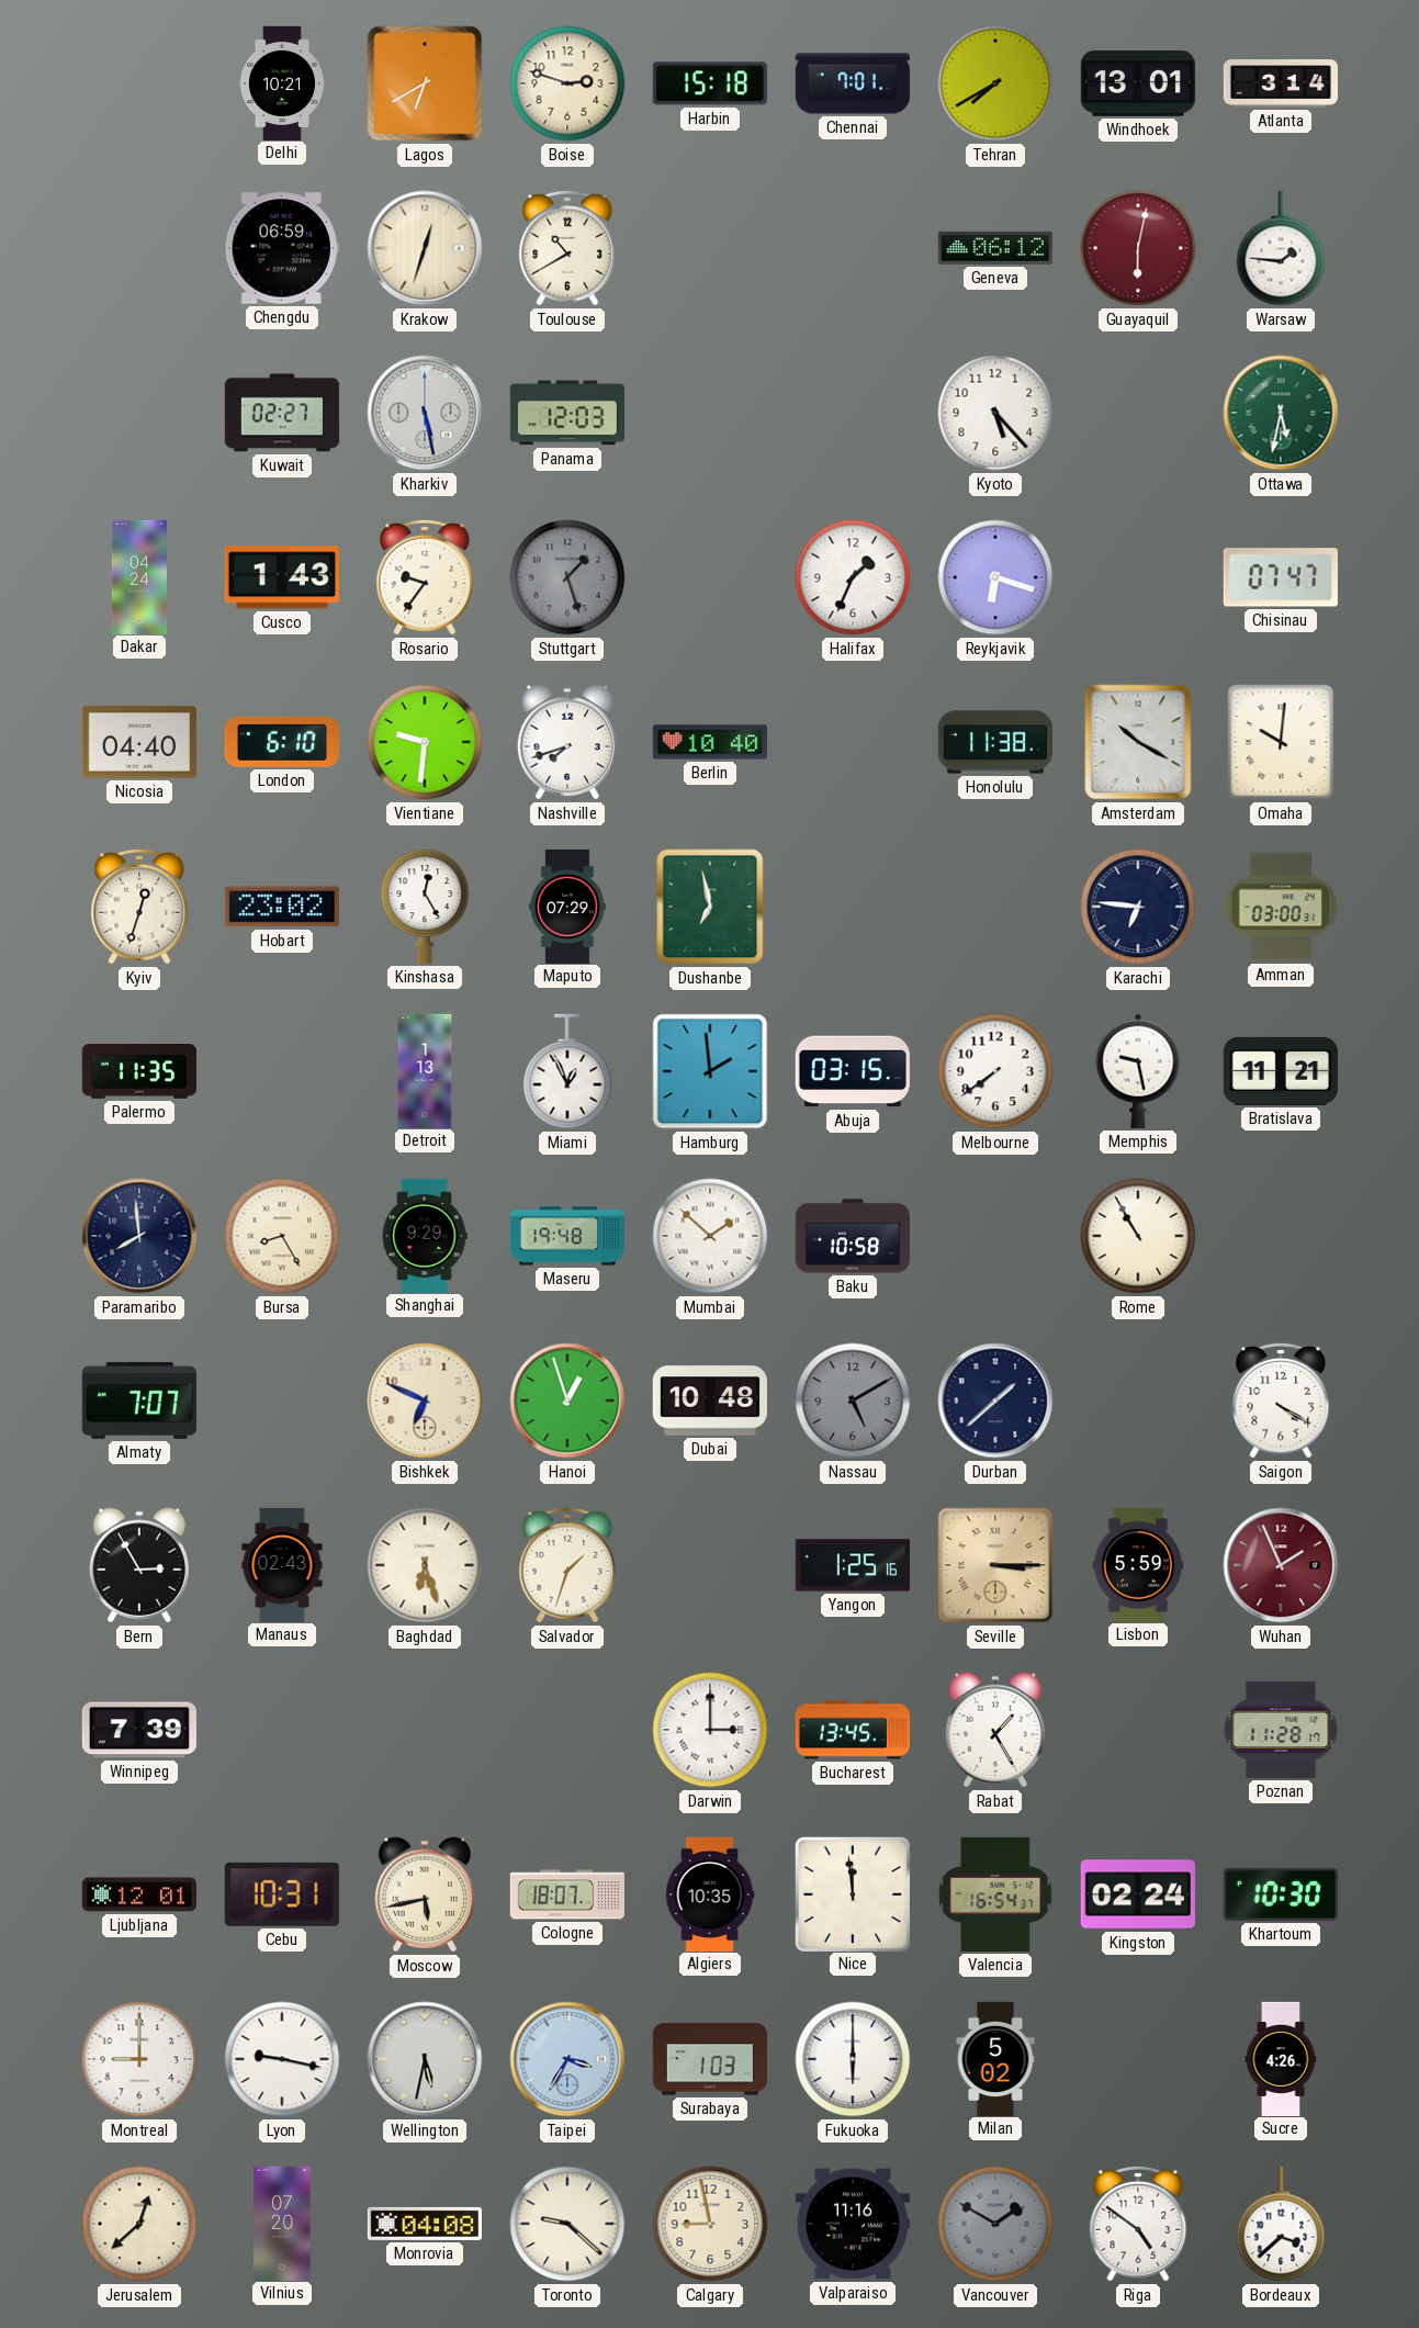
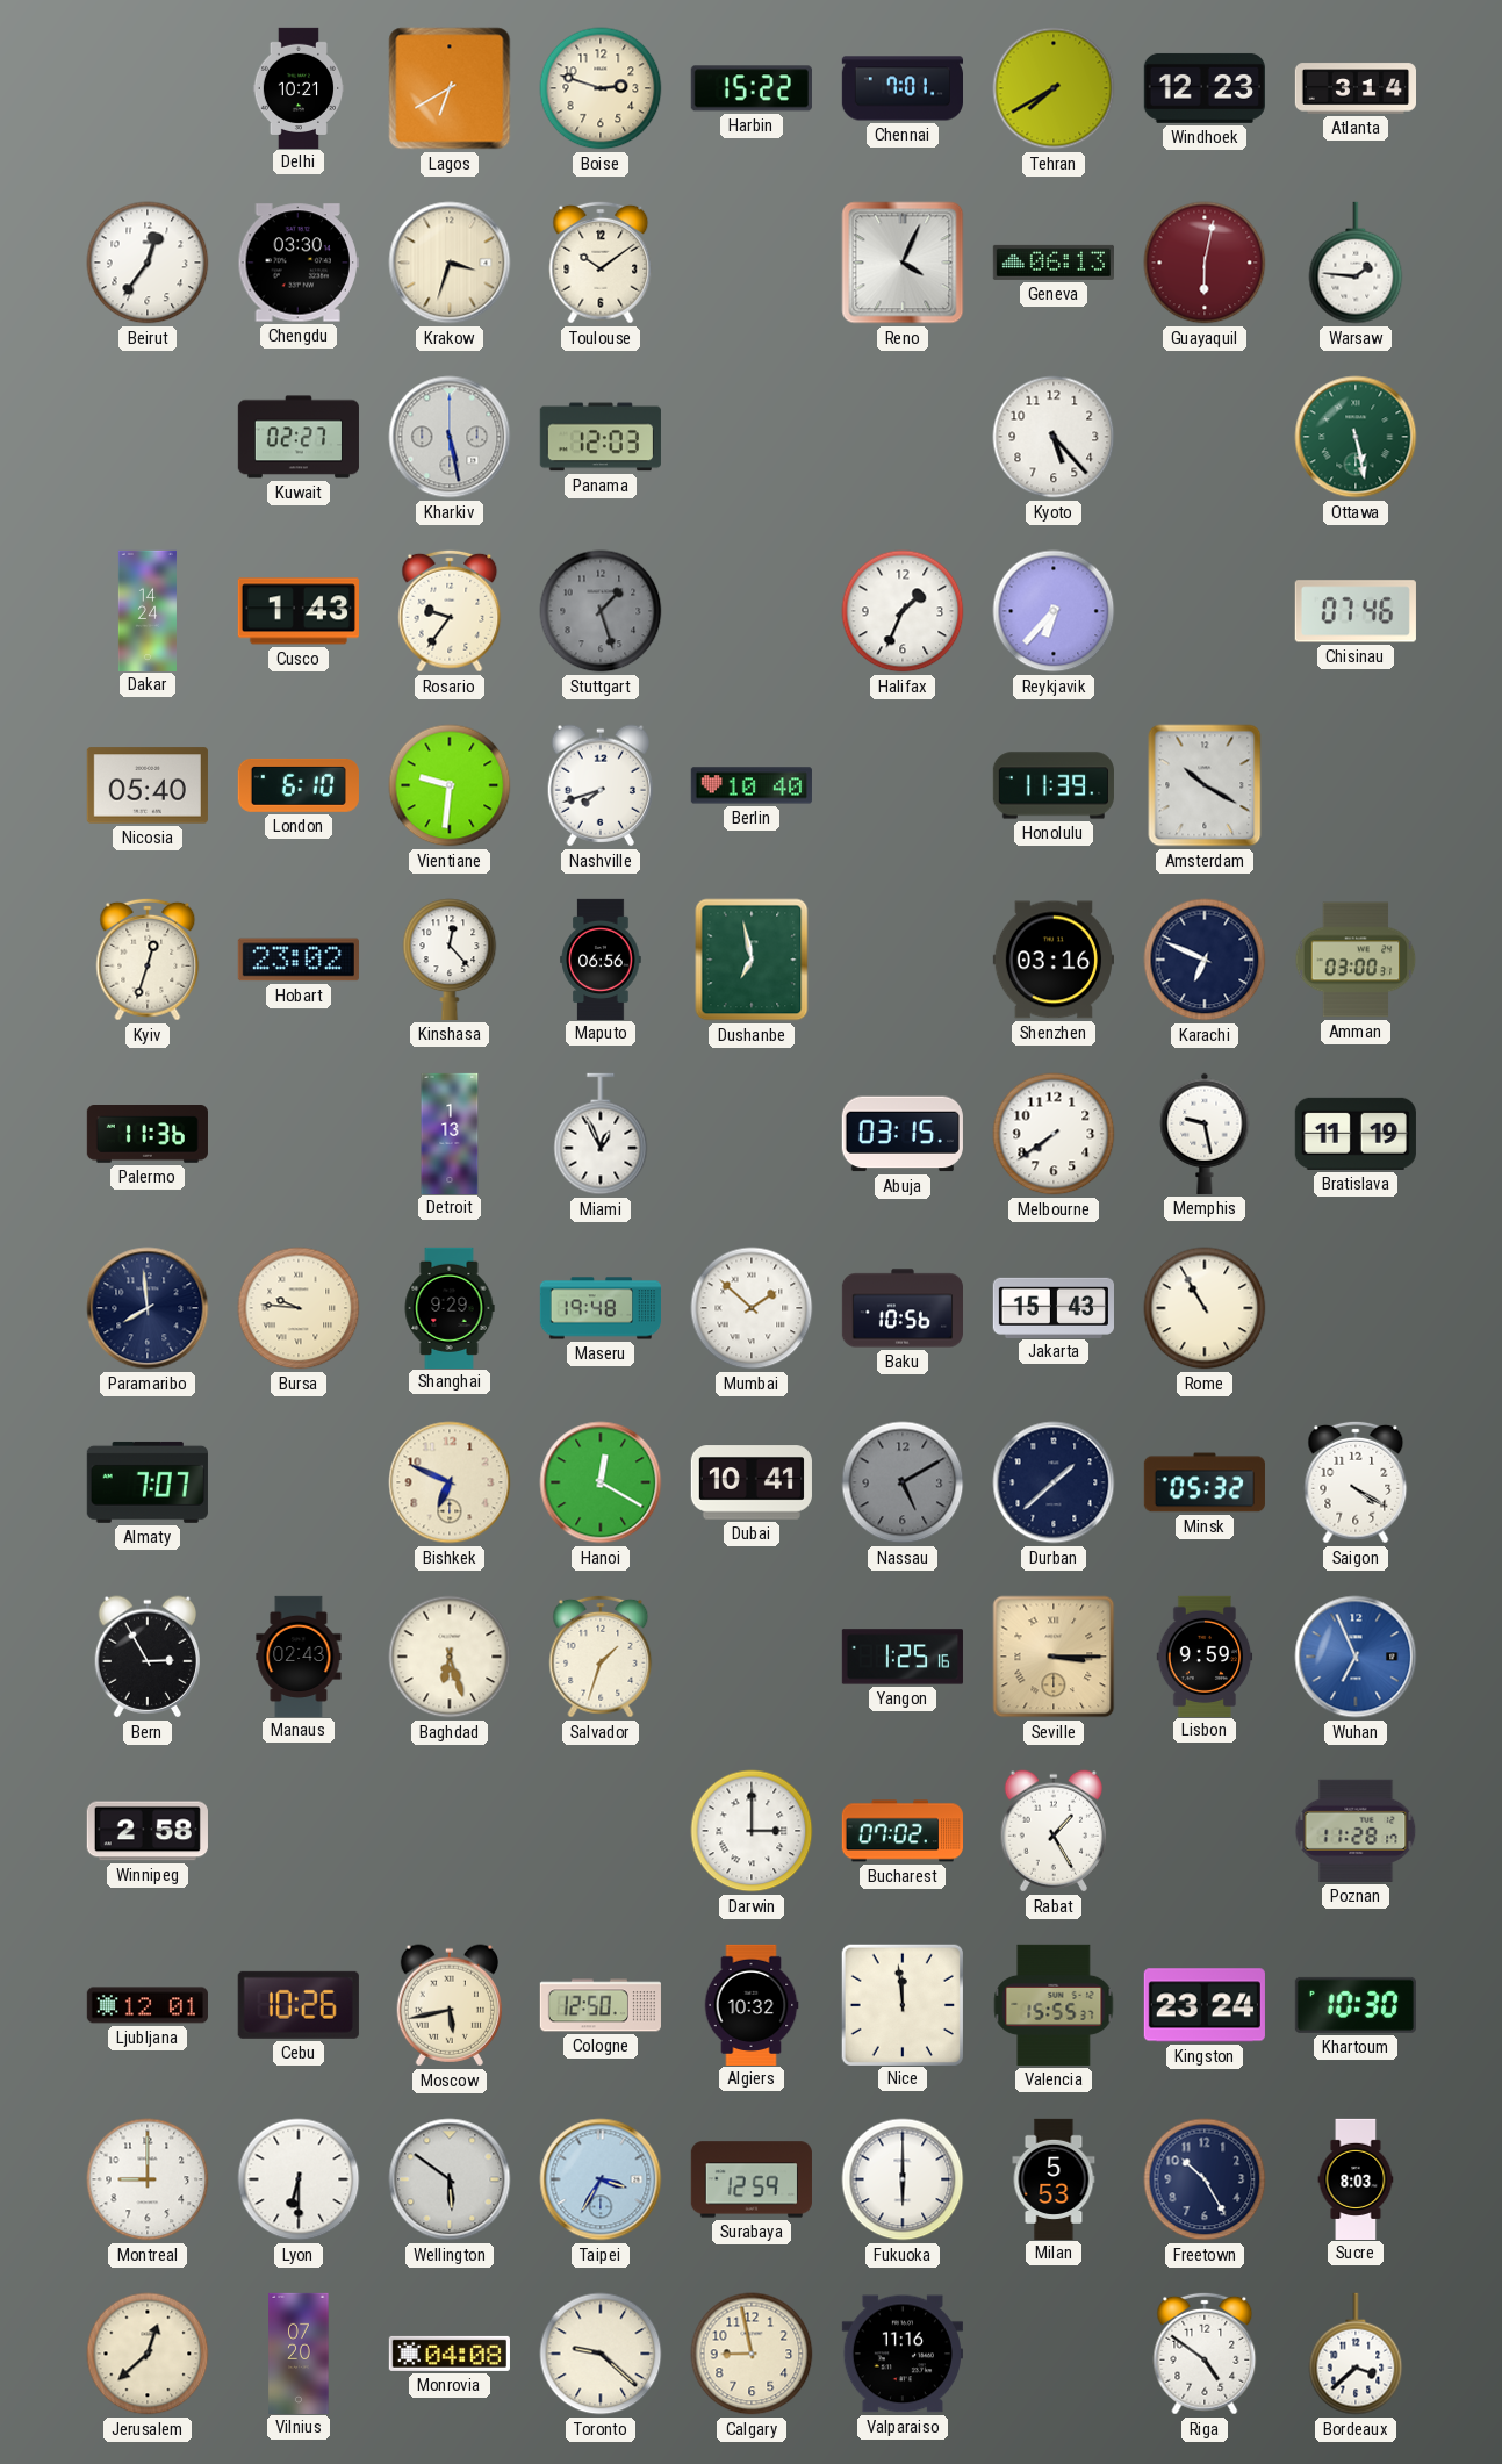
Harbin: 15:18 -> 15:22 (752, 88)
Windhoek: 13:01 -> 12:23 (1205, 88)
Beirut: none -> 12:36 (148, 263)
Chengdu: 06:59 -> 03:30 (299, 263)
Krakow: 12:33 -> 3:33 (450, 263)
Toulouse: 10:40 -> 10:09 (601, 263)
Reno: none -> 4:04 (903, 263)
Geneva: 06:12 -> 06:13 (1054, 263)
Ottawa: 5:32 -> 5:28 (1356, 437)
Dakar: 04:24 -> 14:24 (148, 610)
Reykjavik: 6:18 -> 6:37 (1054, 611)
Chisinau: 07:47 -> 07:46 (1356, 611)
Nicosia: 04:40 -> 05:40 (148, 785)
Honolulu: 11:38 -> 11:39 (1054, 785)
Omaha: 10:01 -> none (1281, 742)
Kinshasa: 12:25 -> 12:23 (450, 960)
Maputo: 07:29 -> 06:56 (601, 958)
Shenzhen: none -> 03:16 (1054, 960)
Karachi: 6:46 -> 6:49 (1205, 960)
Palermo: 11:35 -> 11:36 (148, 1135)
Hamburg: 1:59 -> none (710, 1071)
Bratislava: 11:21 -> 11:19 (1356, 1134)
Bursa: 8:25 -> 9:46 (299, 1308)
Baku: 10:58 -> 10:56 (901, 1308)
Jakarta: none -> 15:43 (1052, 1307)
Hanoi: 12:57 -> 12:20 (601, 1482)
Dubai: 10:48 -> 10:41 (752, 1482)
Minsk: none -> 05:32 (1205, 1482)
Lisbon: 5:59 -> 9:59 (1205, 1655)
Wuhan: 1:56 -> 6:56 (1356, 1657)
Wuhan dial: burgundy -> blue (1356, 1657)
Winnipeg: 7:39 -> 2:58 (148, 1831)
Bucharest: 13:45 -> 07:02 (903, 1831)
Cebu: 10:31 -> 10:26 (299, 2005)
Cologne: 18:07 -> 12:50 (601, 2005)
Algiers: 10:35 -> 10:32 (752, 2004)
Valencia: 16:54 -> 15:55 (1054, 2005)
Kingston: 02:24 -> 23:24 (1205, 2005)
Lyon: 9:17 -> 6:30 (299, 2179)
Wellington: 5:32 -> 5:51 (450, 2179)
Surabaya: 1:03 -> 12:59 (752, 2179)
Milan: 5:02 -> 5:53 (1054, 2178)
Freetown: none -> 10:25 (1205, 2179)
Sucre: 4:26 -> 8:03 (1356, 2178)
Vancouver: 1:50 -> none (995, 2224)
